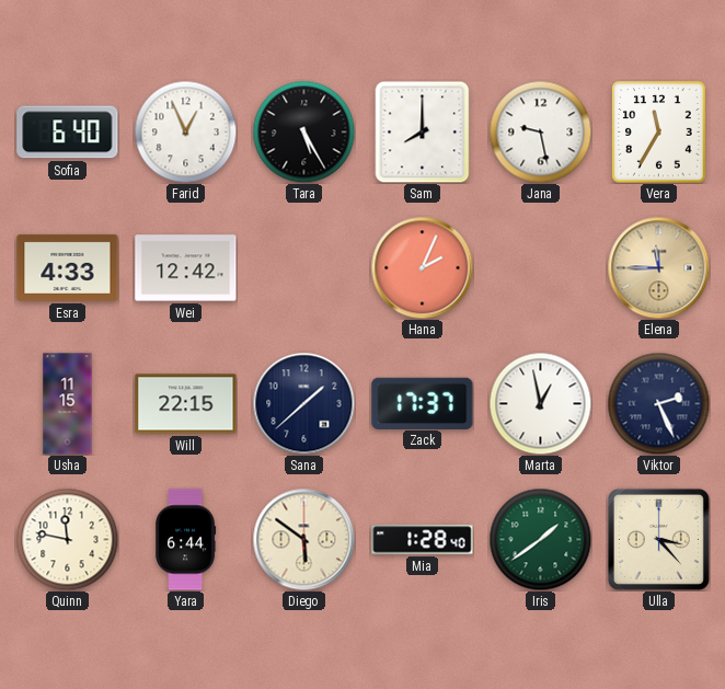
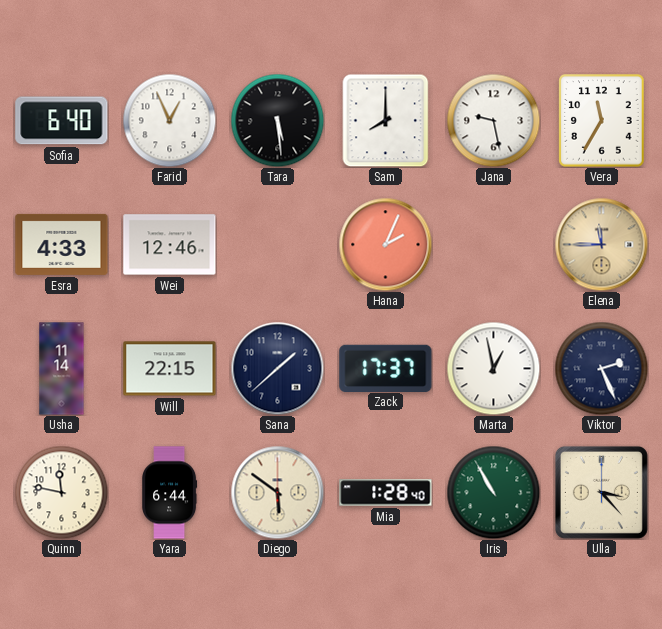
Tara: 5:25 -> 5:29 (277, 120)
Wei: 12:42 -> 12:46 (170, 245)
Usha: 11:15 -> 11:14 (62, 369)
Iris: 1:39 -> 10:55 (493, 492)
